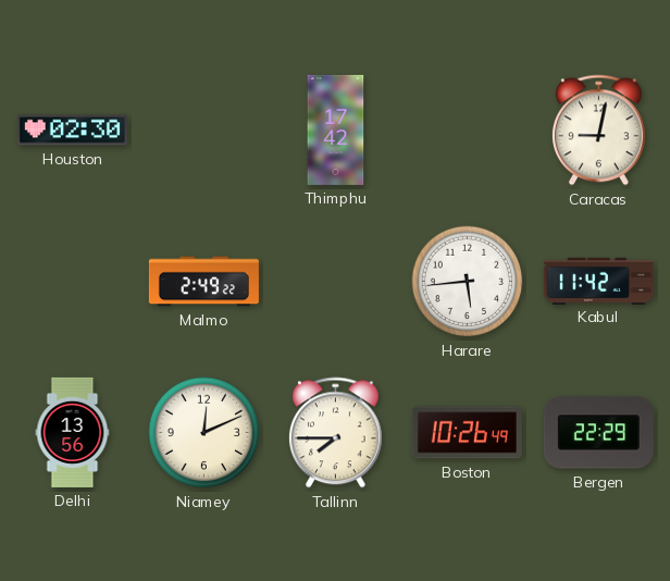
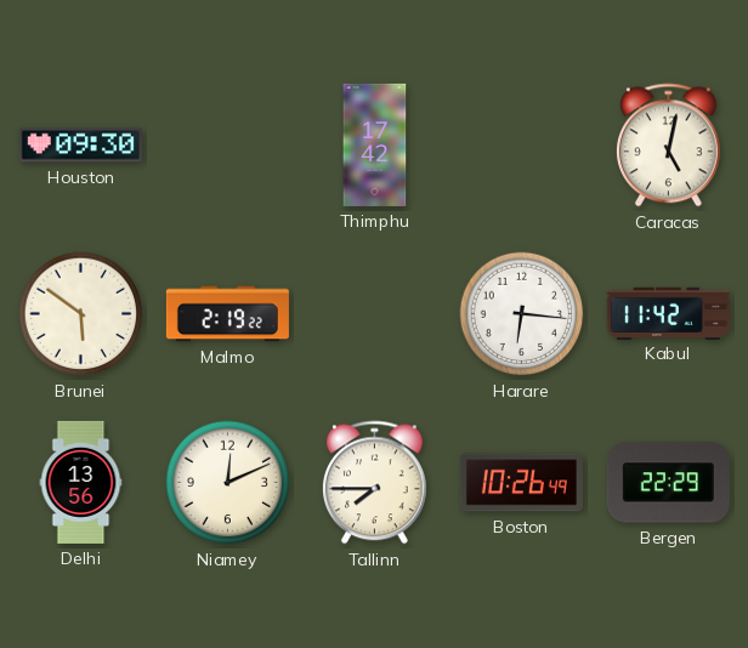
Houston: 02:30 -> 09:30 (80, 146)
Caracas: 9:02 -> 5:02 (668, 146)
Brunei: none -> 5:51 (81, 314)
Malmo: 2:49 -> 2:19 (227, 314)
Harare: 5:44 -> 6:16 (522, 314)
